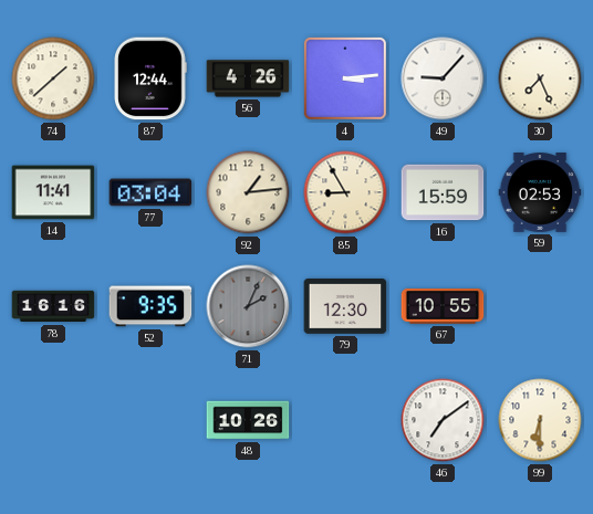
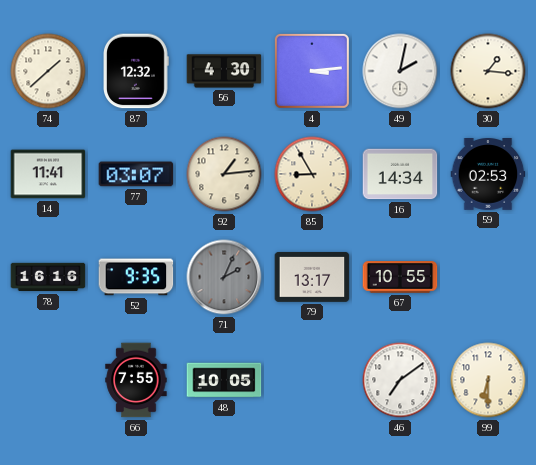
87: 12:44 -> 12:32 (136, 71)
56: 4:26 -> 4:30 (224, 71)
49: 9:07 -> 2:02 (400, 71)
30: 7:26 -> 1:16 (488, 71)
77: 03:04 -> 03:07 (136, 174)
16: 15:59 -> 14:34 (400, 174)
79: 12:30 -> 13:17 (312, 277)
66: none -> 7:55 (136, 380)
48: 10:26 -> 10:05 (224, 380)
